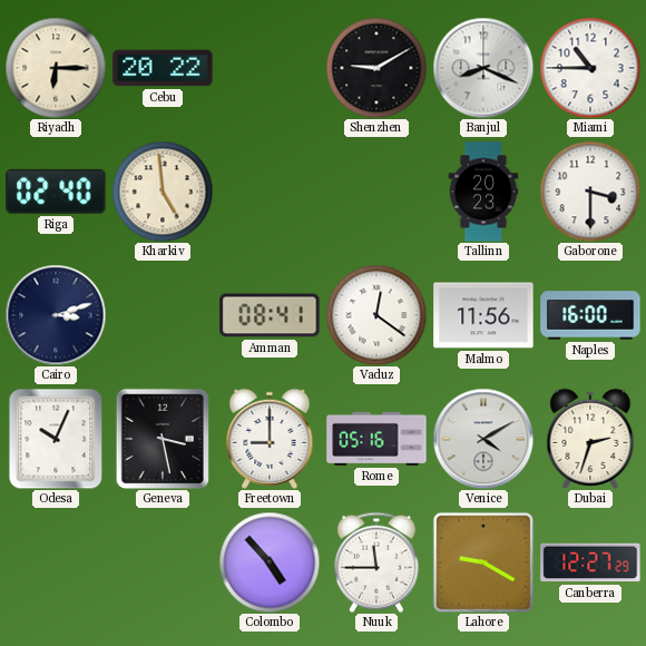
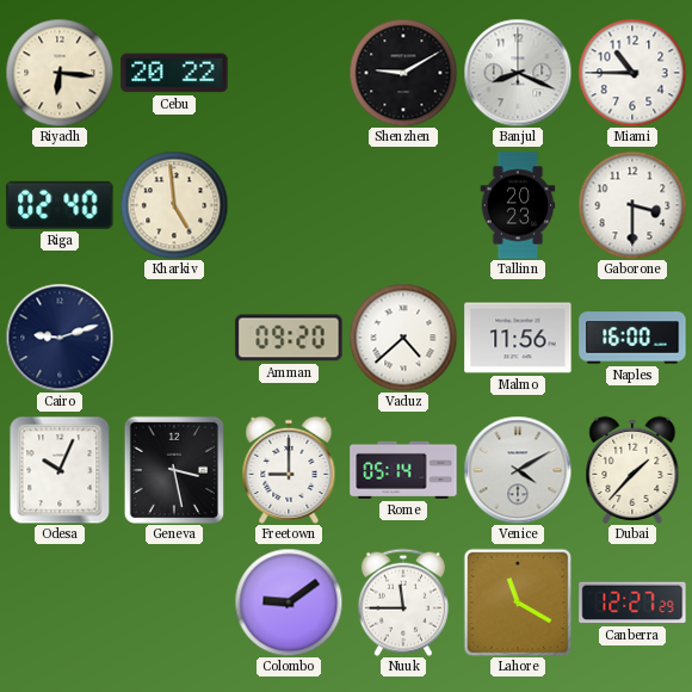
Riyadh: 6:15 -> 6:16 (60, 73)
Cairo: 3:12 -> 9:12 (60, 338)
Amman: 08:41 -> 09:20 (289, 338)
Vaduz: 12:21 -> 4:38 (403, 338)
Rome: 05:16 -> 05:14 (403, 470)
Dubai: 2:33 -> 1:37 (632, 470)
Colombo: 4:53 -> 9:09 (289, 603)
Lahore: 9:20 -> 11:20 (518, 603)
